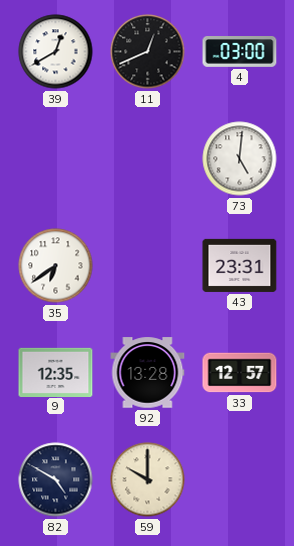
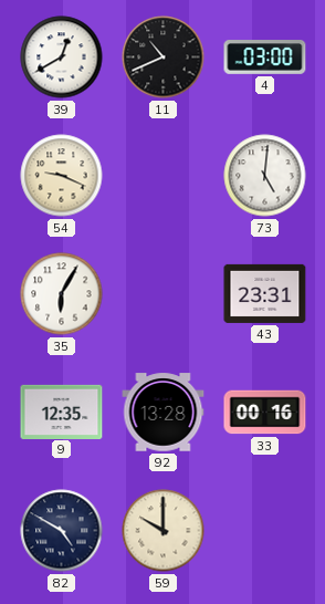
11: 12:41 -> 10:41 (164, 58)
54: none -> 9:19 (62, 176)
35: 6:39 -> 6:05 (62, 294)
33: 12:57 -> 00:16 (265, 413)
